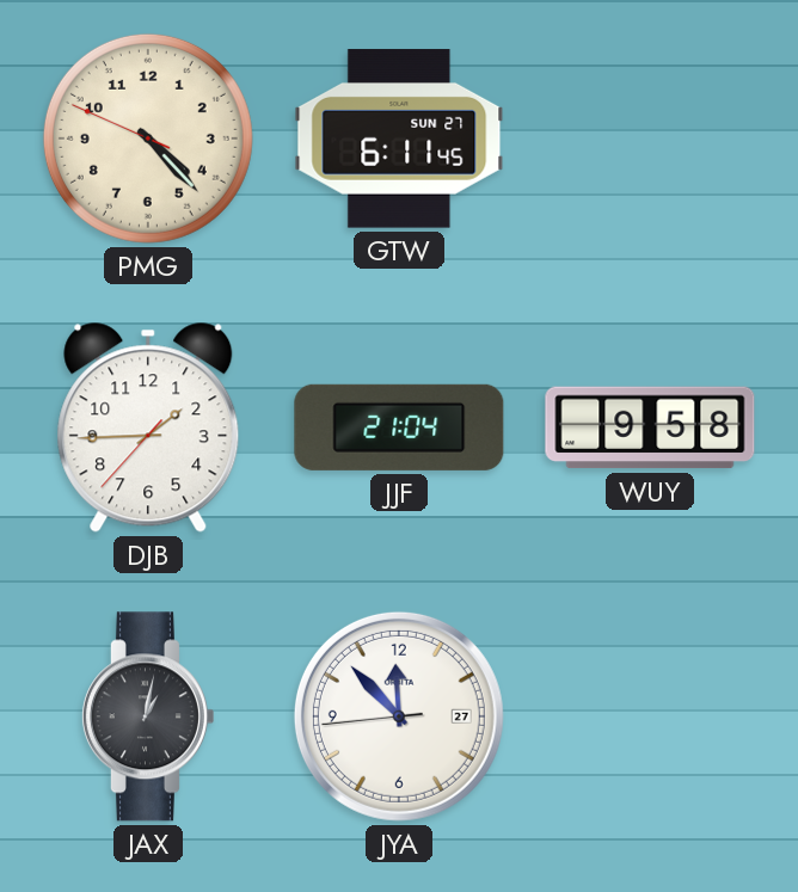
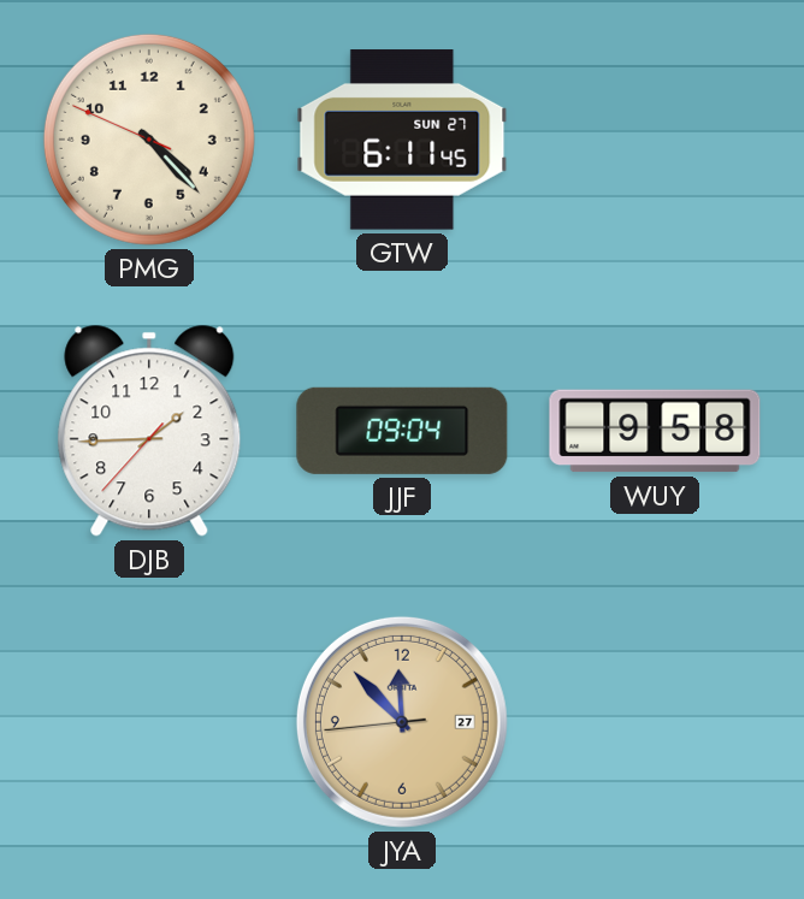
JJF: 21:04 -> 09:04 (402, 431)
JAX: 1:02 -> none (147, 716)
JYA dial: white -> champagne (402, 722)
